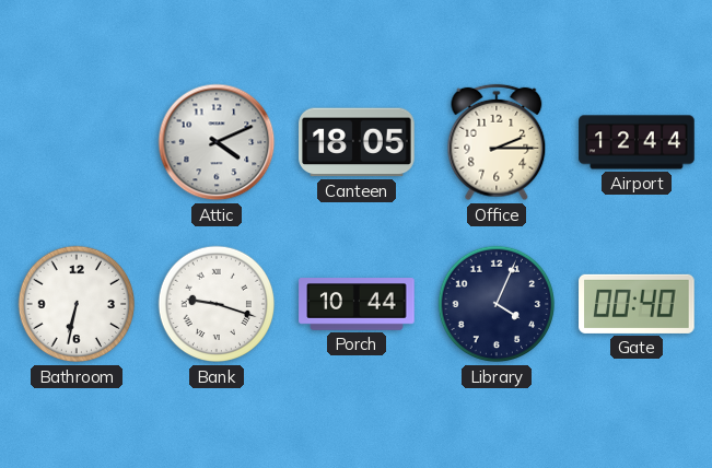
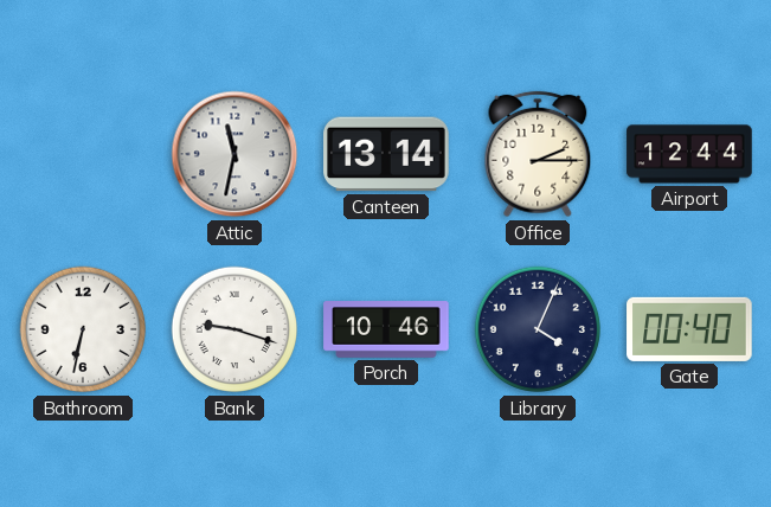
Attic: 4:11 -> 11:32 (234, 154)
Canteen: 18:05 -> 13:14 (386, 154)
Porch: 10:44 -> 10:46 (386, 329)
